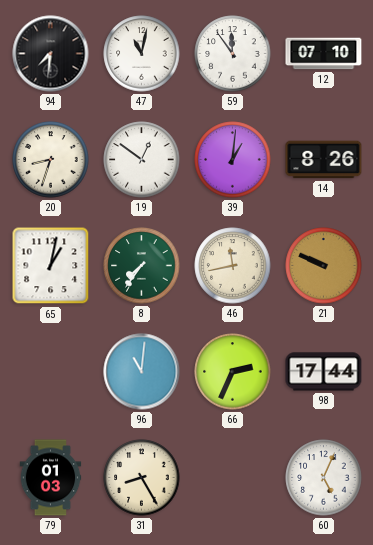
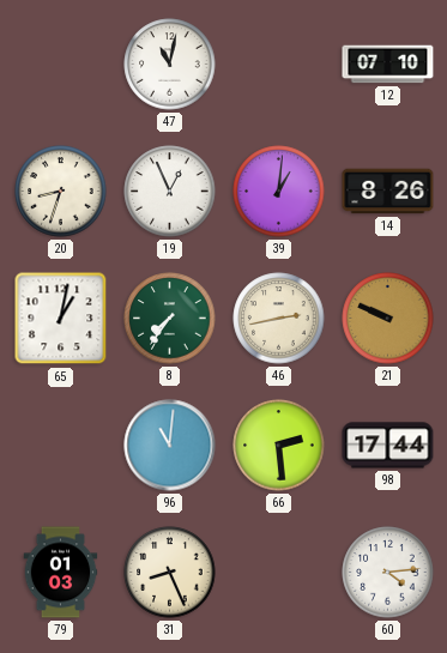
94: 7:31 -> none (51, 54)
59: 11:54 -> none (233, 54)
19: 12:51 -> 12:56 (170, 192)
46: 11:43 -> 2:43 (279, 319)
66: 2:34 -> 2:29 (279, 446)
31: 8:25 -> 8:26 (170, 573)
60: 5:04 -> 4:14 (388, 573)
